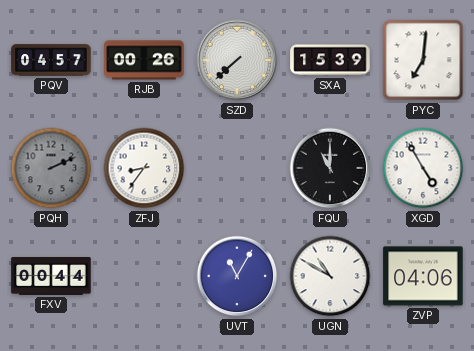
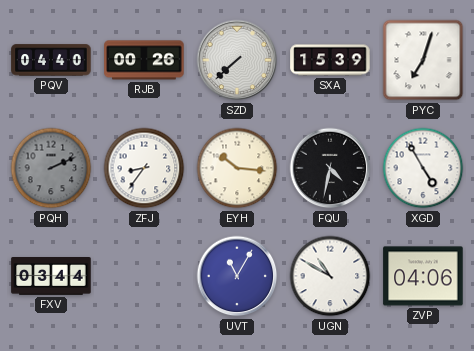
PQV: 04:57 -> 04:40 (51, 60)
PYC: 7:01 -> 7:03 (423, 60)
EYH: none -> 10:16 (237, 168)
FQU: 11:00 -> 4:32 (330, 168)
FXV: 00:44 -> 03:44 (51, 277)
